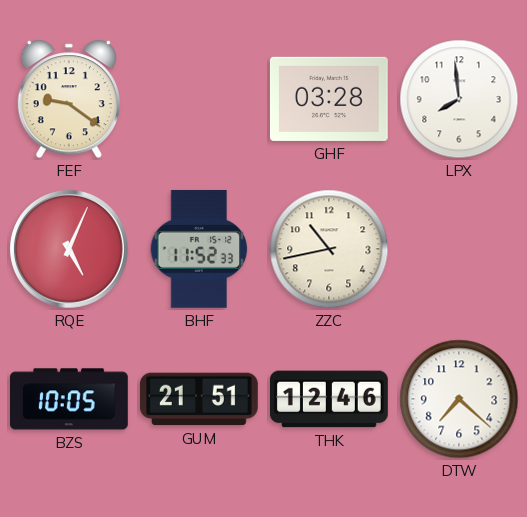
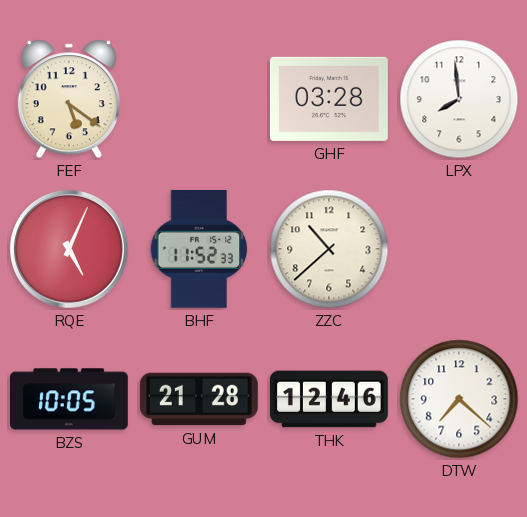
FEF: 9:21 -> 5:21 (69, 99)
ZZC: 10:43 -> 10:38 (329, 249)
GUM: 21:51 -> 21:28 (199, 399)
